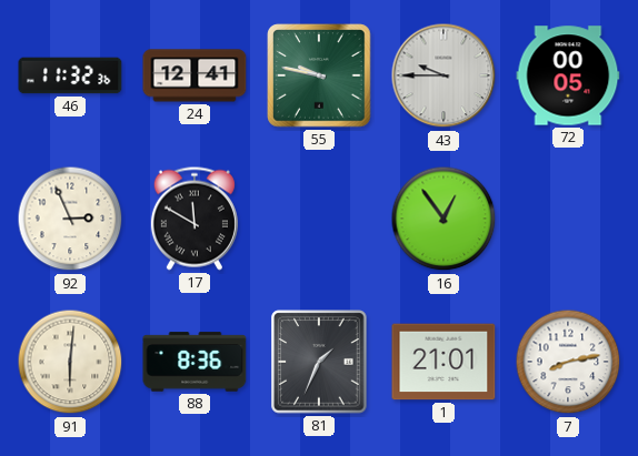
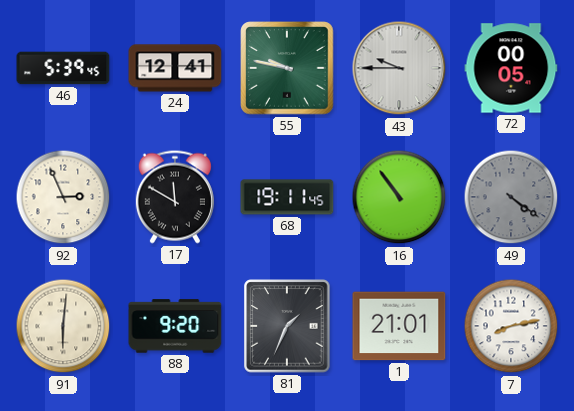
46: 11:32 -> 5:39 (63, 68)
68: none -> 19:11 (287, 197)
16: 12:54 -> 10:54 (399, 197)
49: none -> 4:21 (511, 197)
88: 8:36 -> 9:20 (175, 326)
